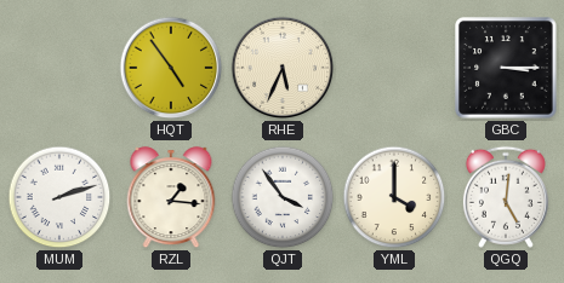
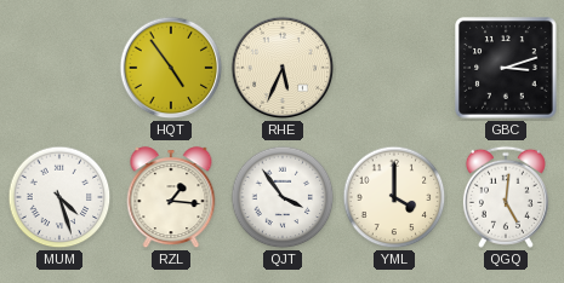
GBC: 3:15 -> 3:12 (506, 68)
MUM: 2:12 -> 4:27 (59, 197)
